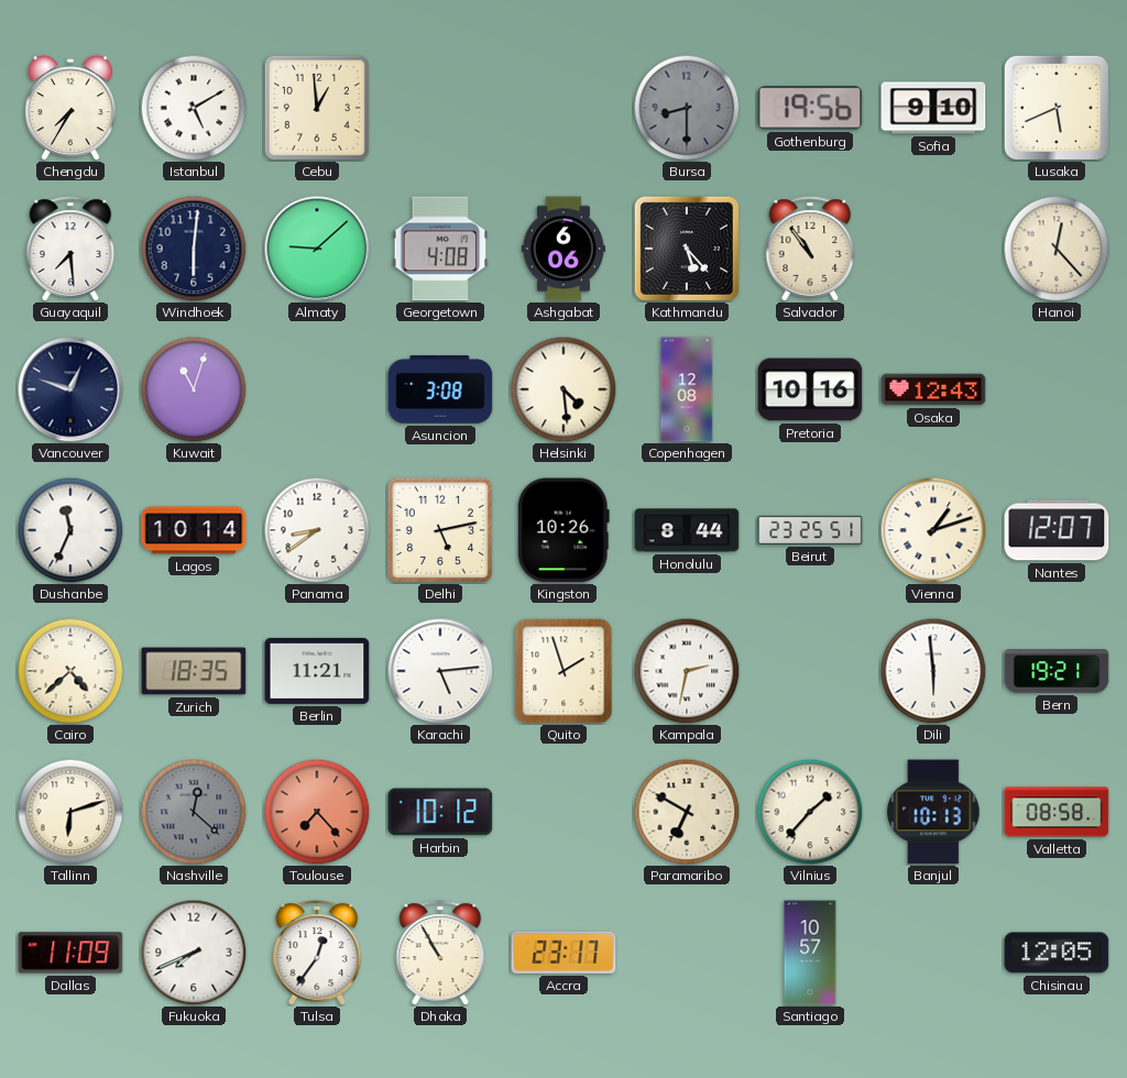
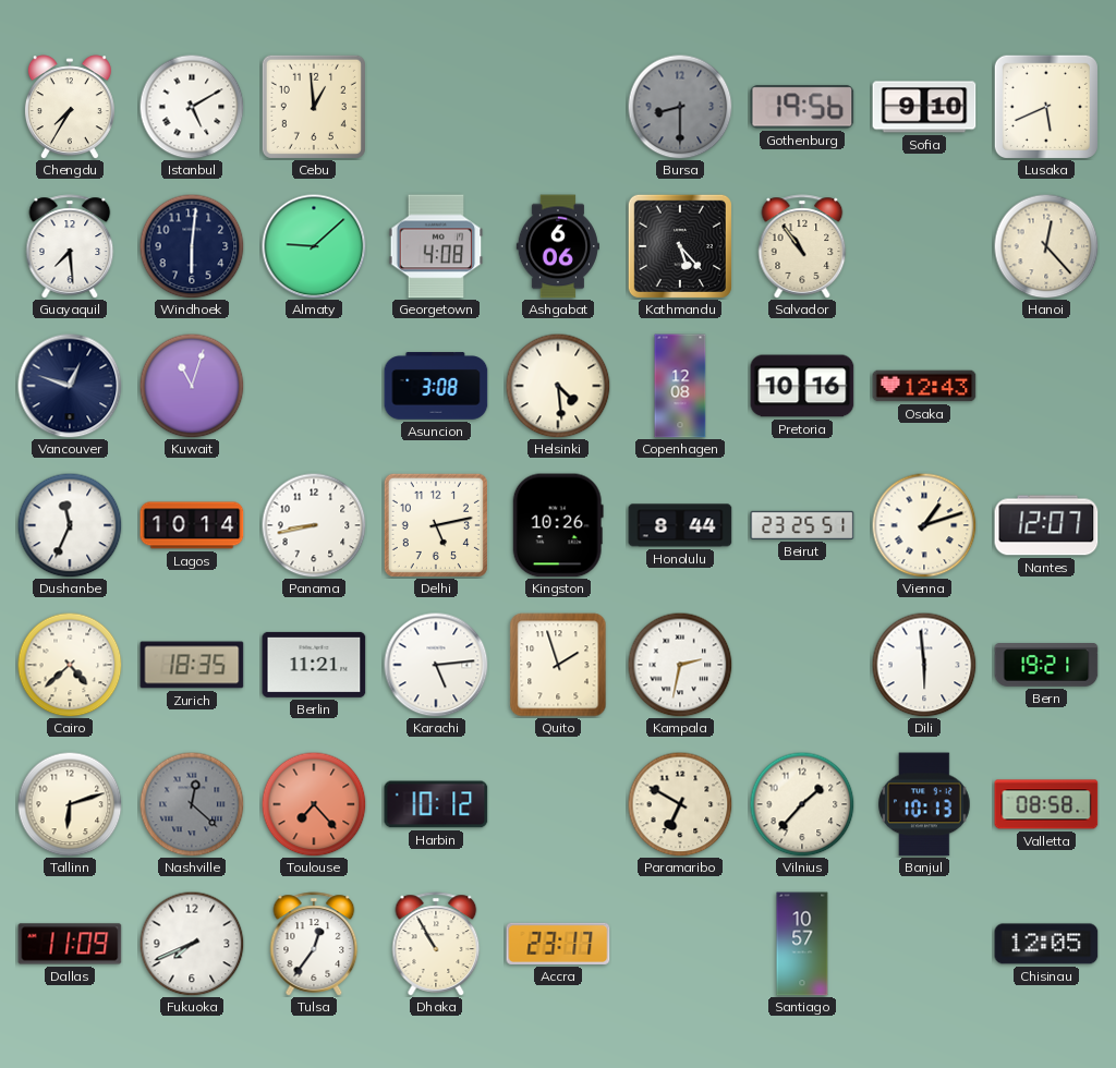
Panama: 8:39 -> 8:43 (314, 525)
